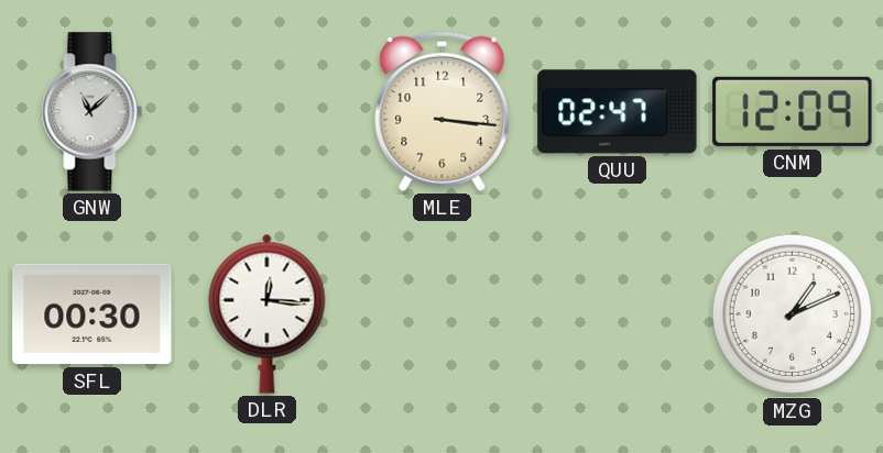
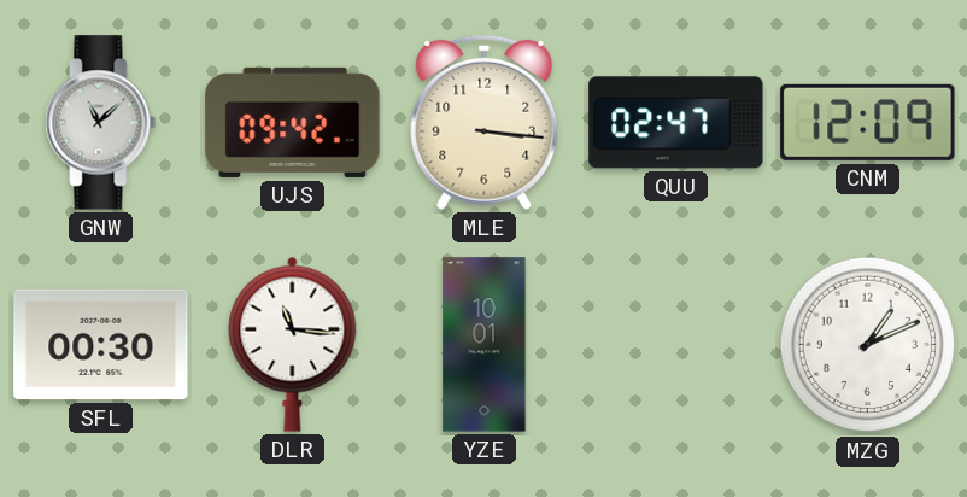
UJS: none -> 09:42 (293, 122)
DLR: 12:16 -> 11:16 (293, 344)
YZE: none -> 10:01 (485, 345)
